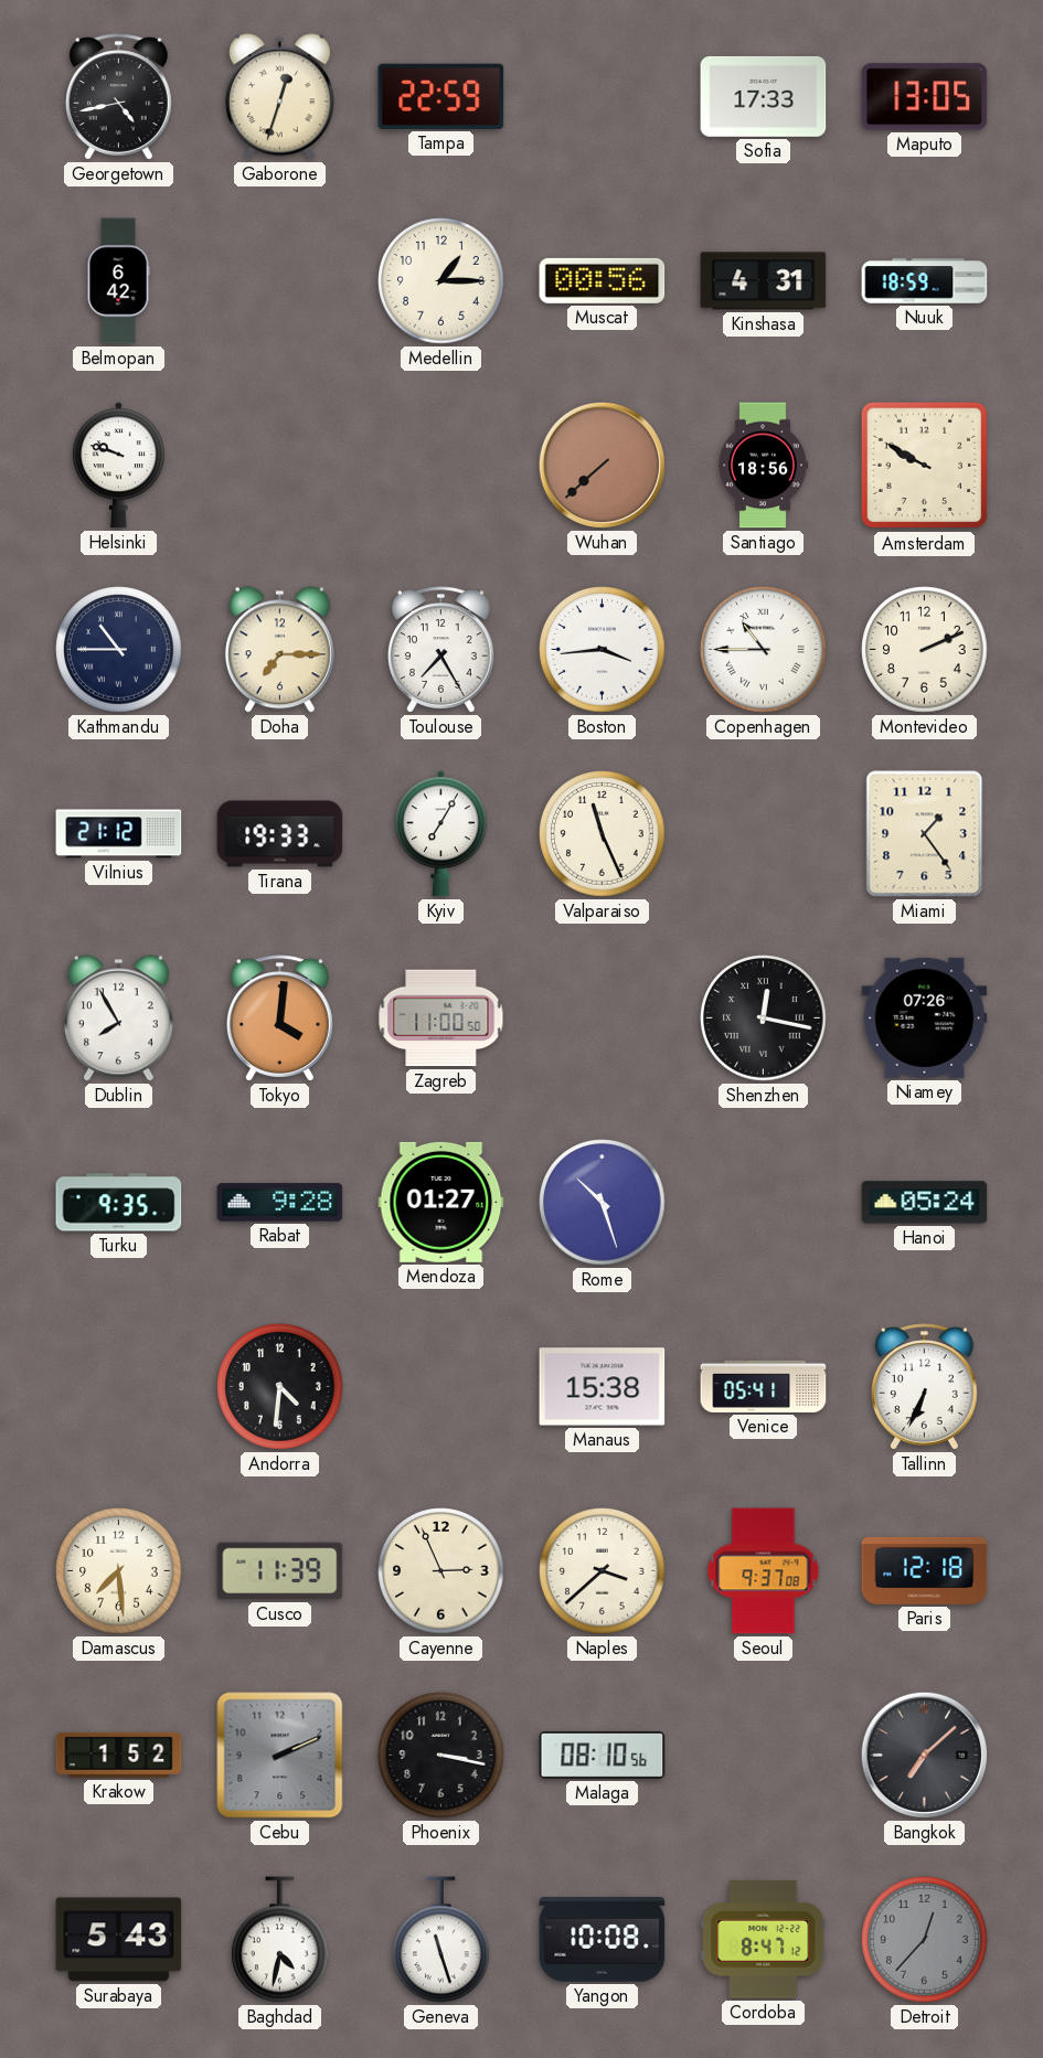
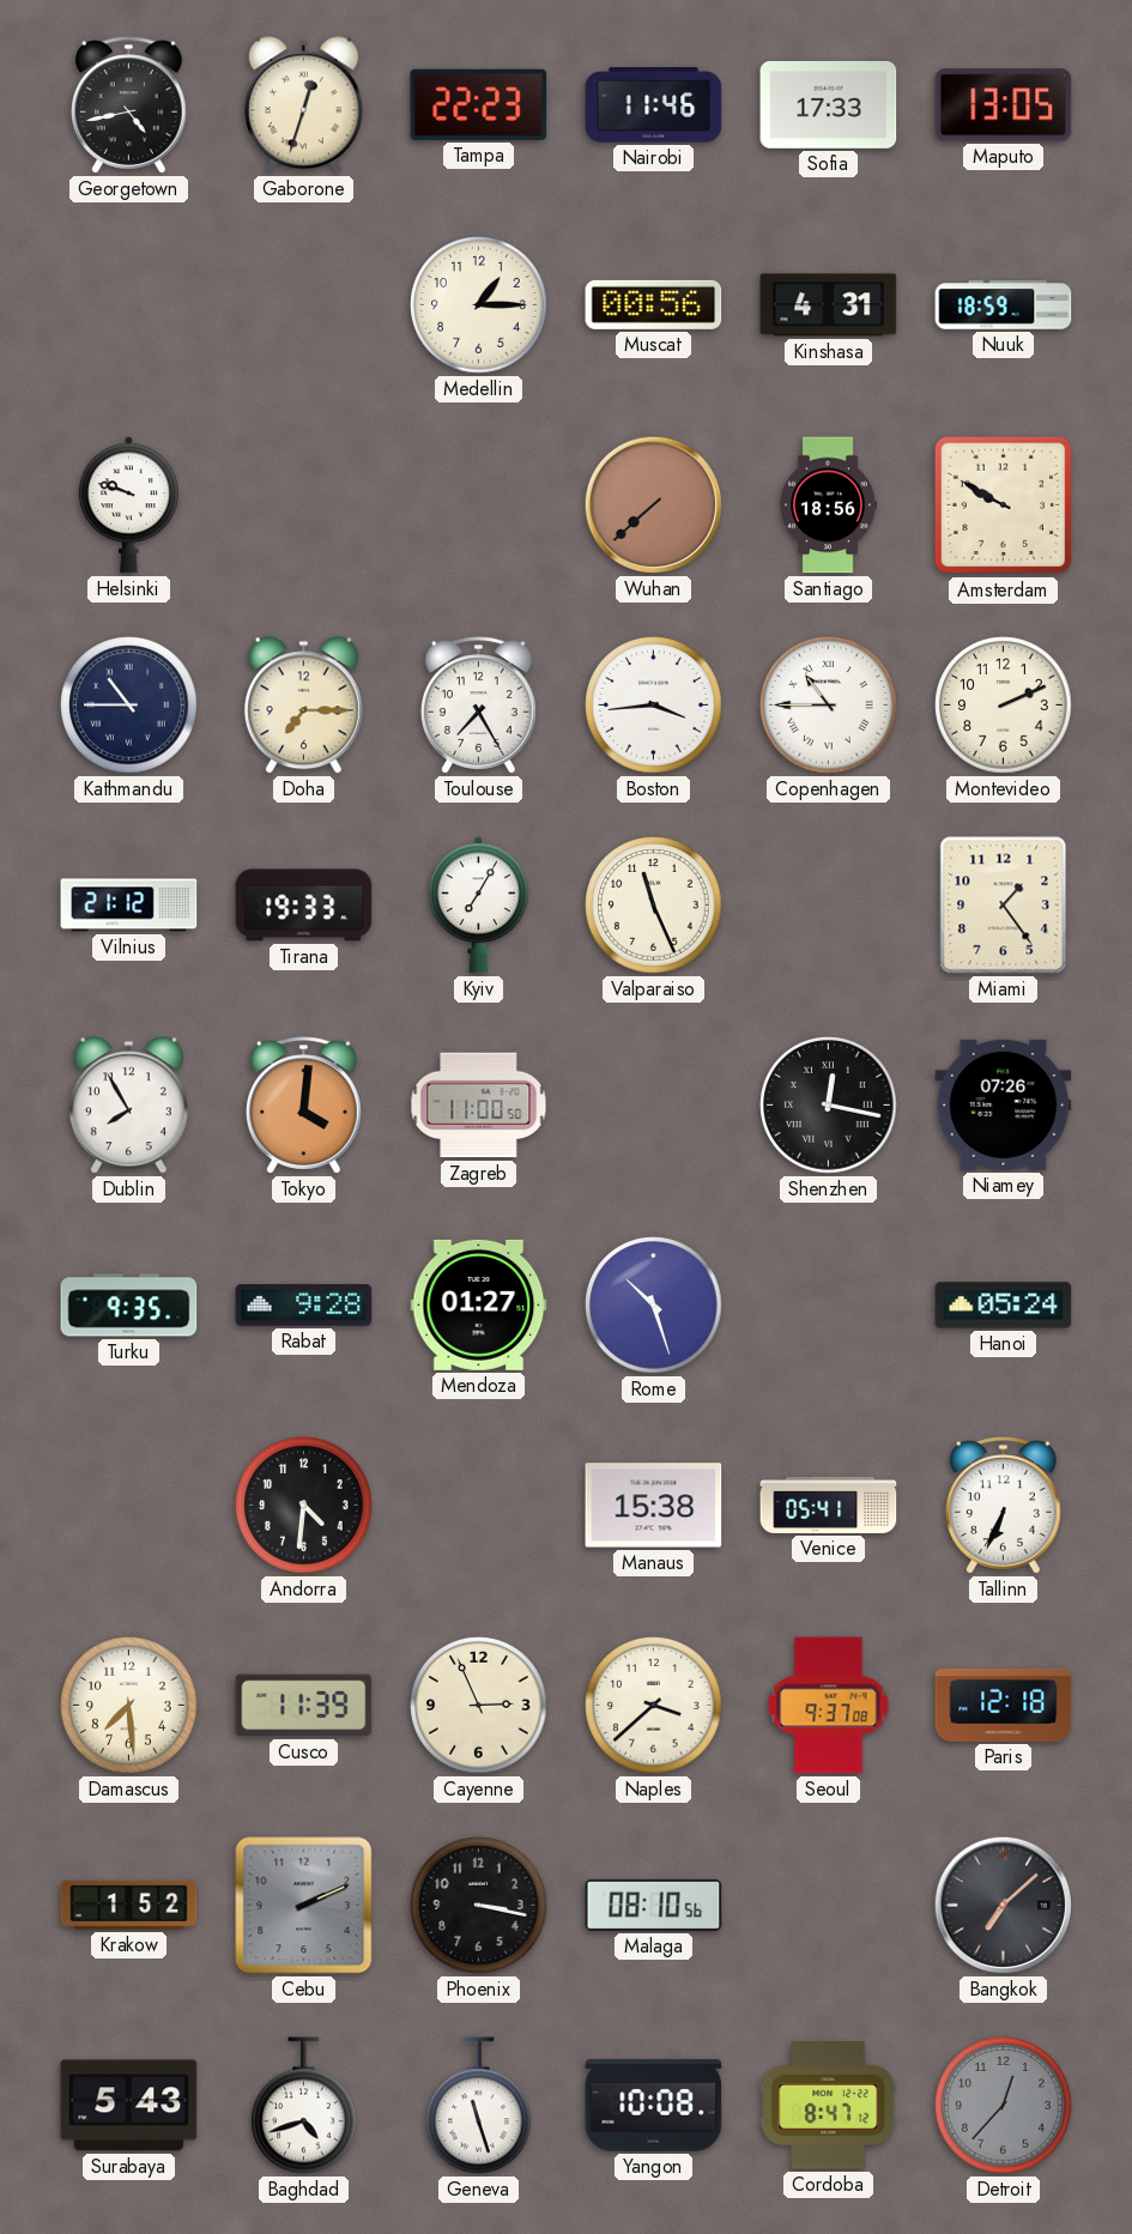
Tampa: 22:59 -> 22:23 (479, 104)
Nairobi: none -> 11:46 (654, 105)
Belmopan: 6:42 -> none (118, 281)
Baghdad: 4:32 -> 4:42 (304, 2106)
